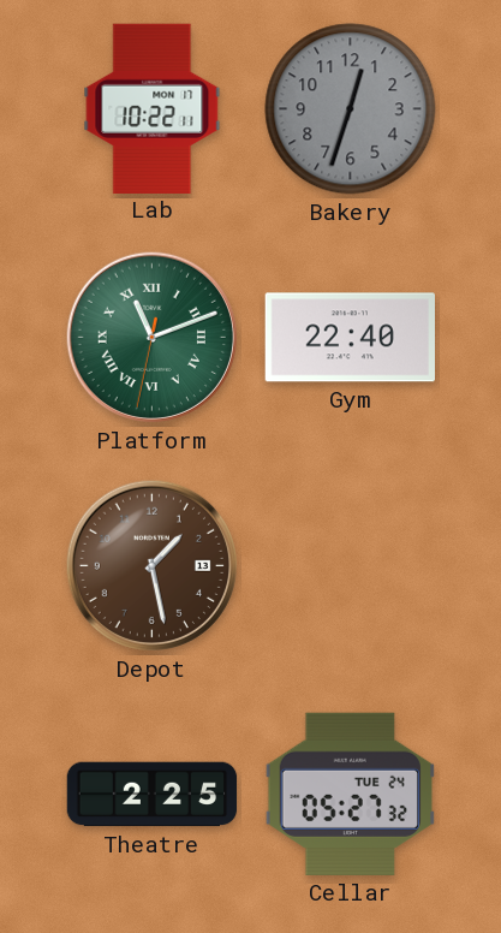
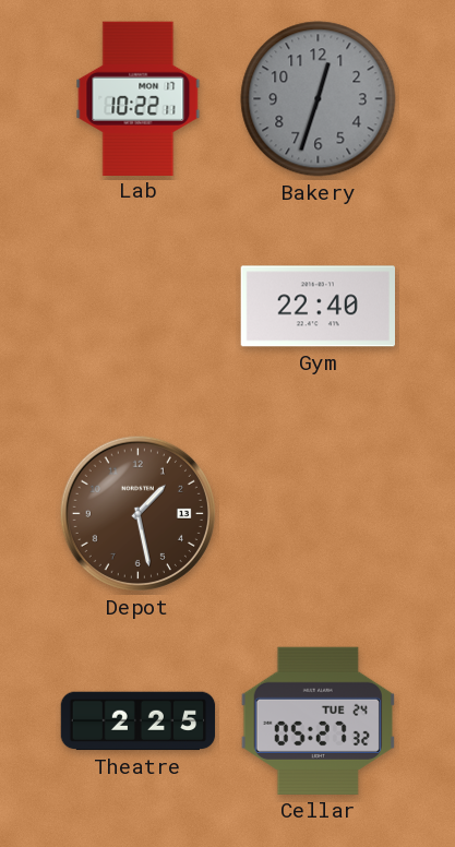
Platform: 11:11 -> none (151, 337)
